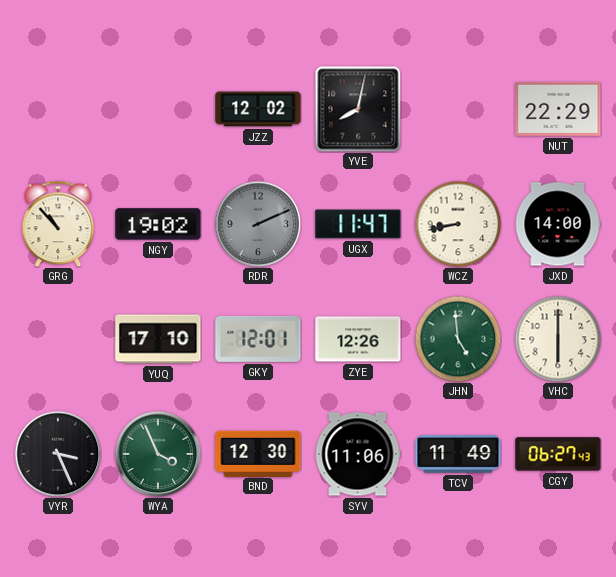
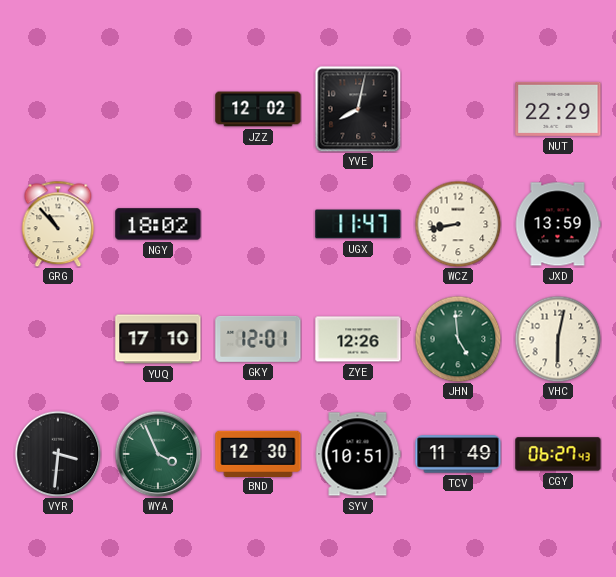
NGY: 19:02 -> 18:02 (158, 224)
RDR: 2:11 -> none (258, 224)
JXD: 14:00 -> 13:59 (558, 224)
VHC: 6:00 -> 6:02 (558, 339)
VYR: 3:26 -> 3:31 (58, 454)
SYV: 11:06 -> 10:51 (358, 454)
